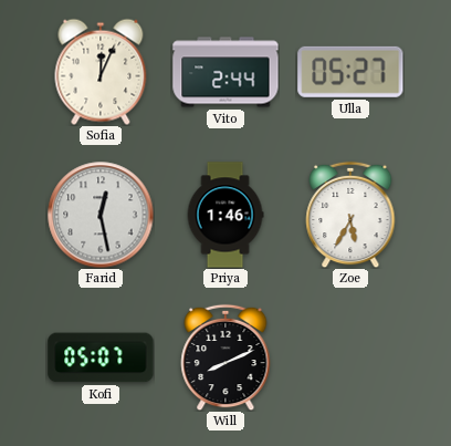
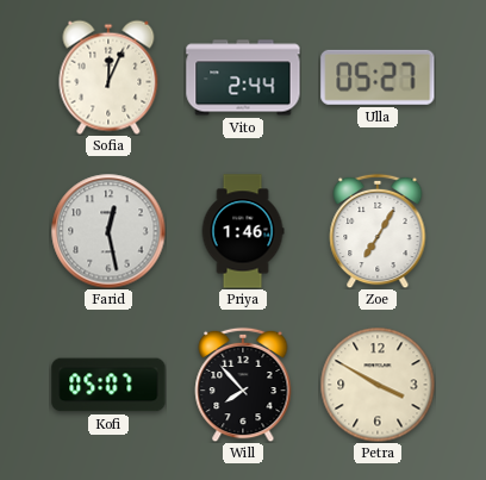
Zoe: 5:35 -> 7:05 (378, 231)
Will: 8:11 -> 7:53 (243, 385)
Petra: none -> 3:50 (378, 385)
